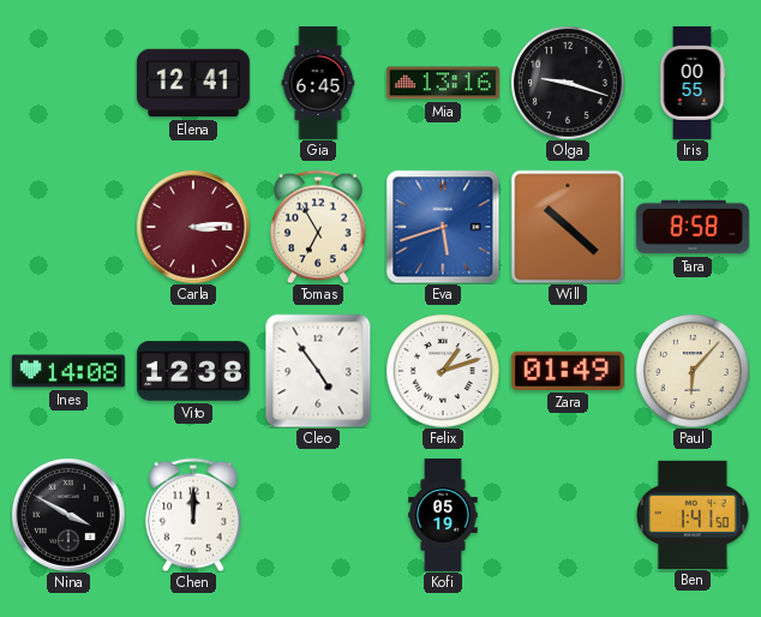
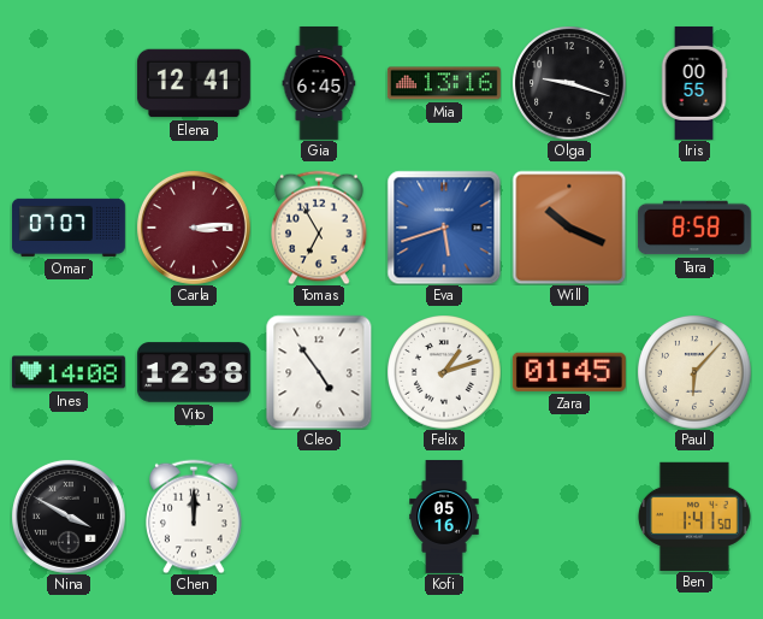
Omar: none -> 07:07 (69, 228)
Will: 10:22 -> 10:19 (569, 228)
Zara: 01:49 -> 01:45 (569, 372)
Kofi: 05:19 -> 05:16 (444, 517)
